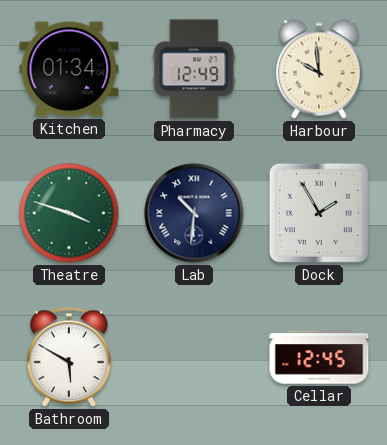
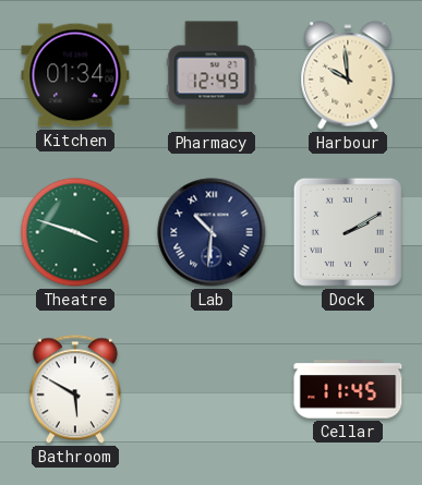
Dock: 1:55 -> 2:10 (348, 232)
Cellar: 12:45 -> 11:45 (348, 389)
